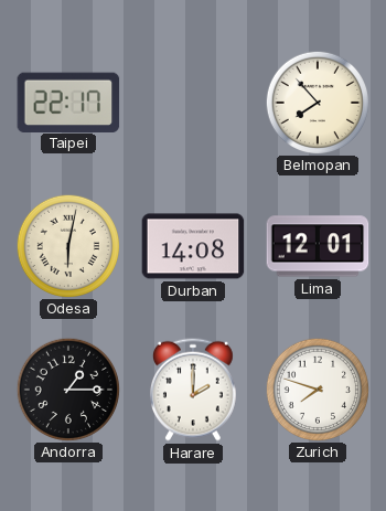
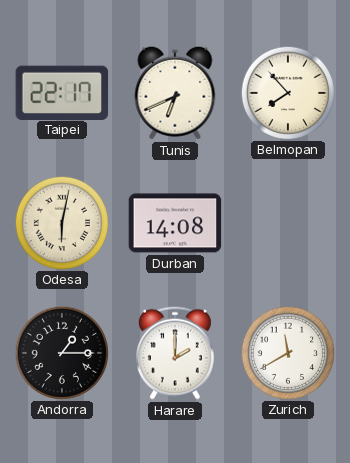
Tunis: none -> 6:41 (175, 93)
Lima: 12:01 -> none (318, 246)
Zurich: 7:48 -> 11:40 (287, 352)
